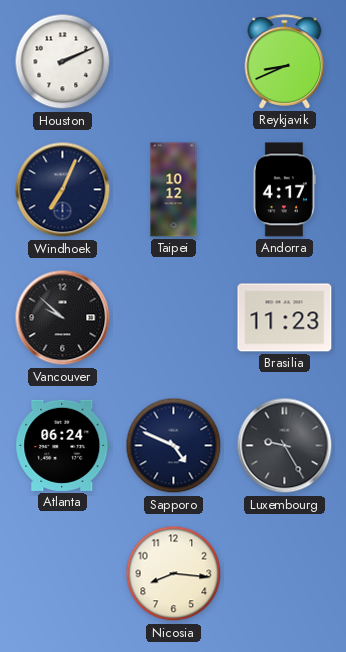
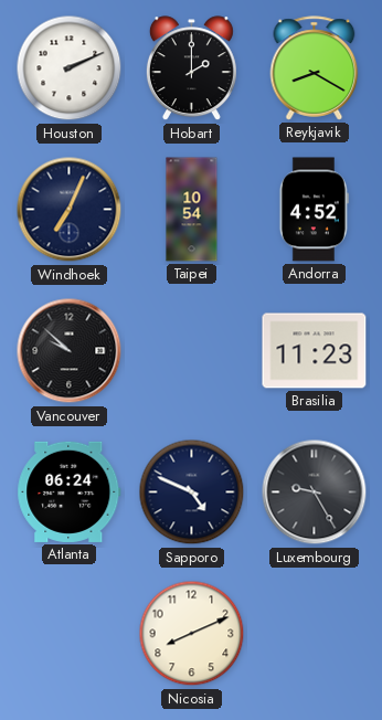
Hobart: none -> 2:00 (191, 68)
Reykjavik: 8:41 -> 8:20 (315, 68)
Taipei: 10:12 -> 10:54 (192, 210)
Andorra: 4:17 -> 4:52 (314, 210)
Nicosia: 8:16 -> 8:11 (192, 634)
